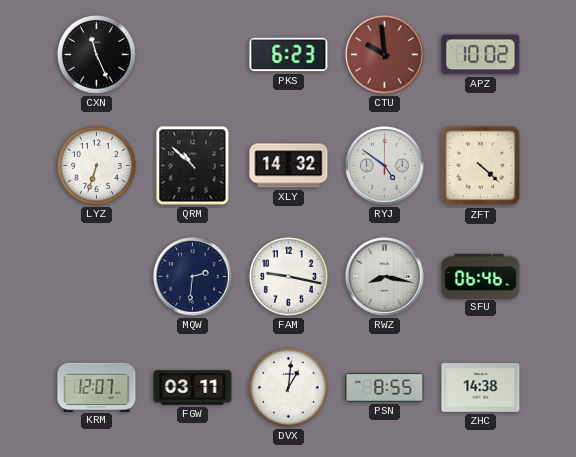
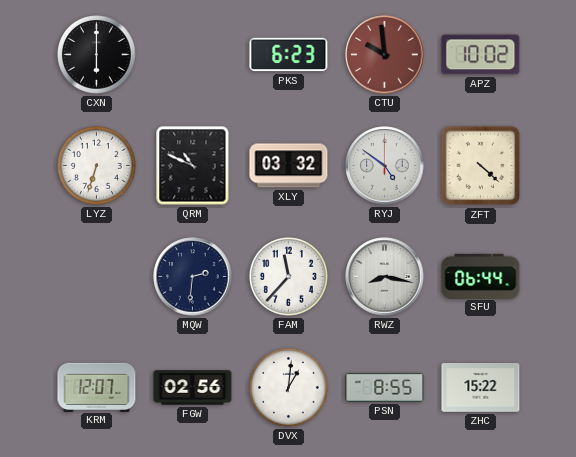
CXN: 11:26 -> 6:00 (97, 55)
QRM: 10:52 -> 10:49 (193, 166)
XLY: 14:32 -> 03:32 (289, 166)
FAM: 9:17 -> 11:37 (289, 277)
SFU: 06:46 -> 06:44 (481, 276)
FGW: 03:11 -> 02:56 (193, 388)
ZHC: 14:38 -> 15:22 (481, 388)
